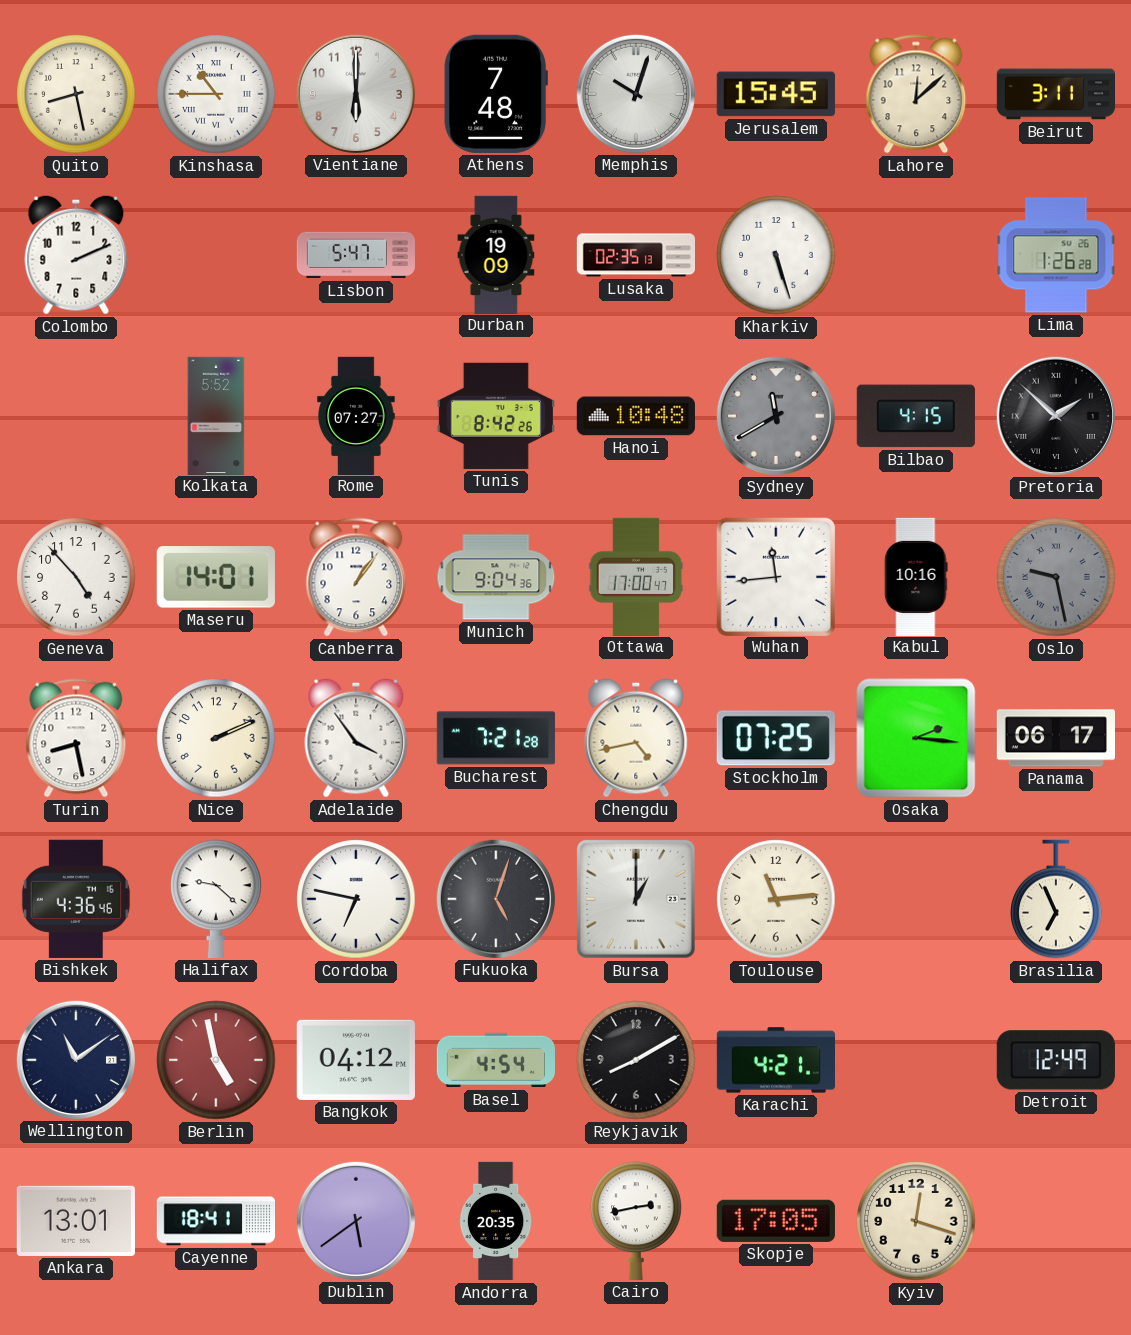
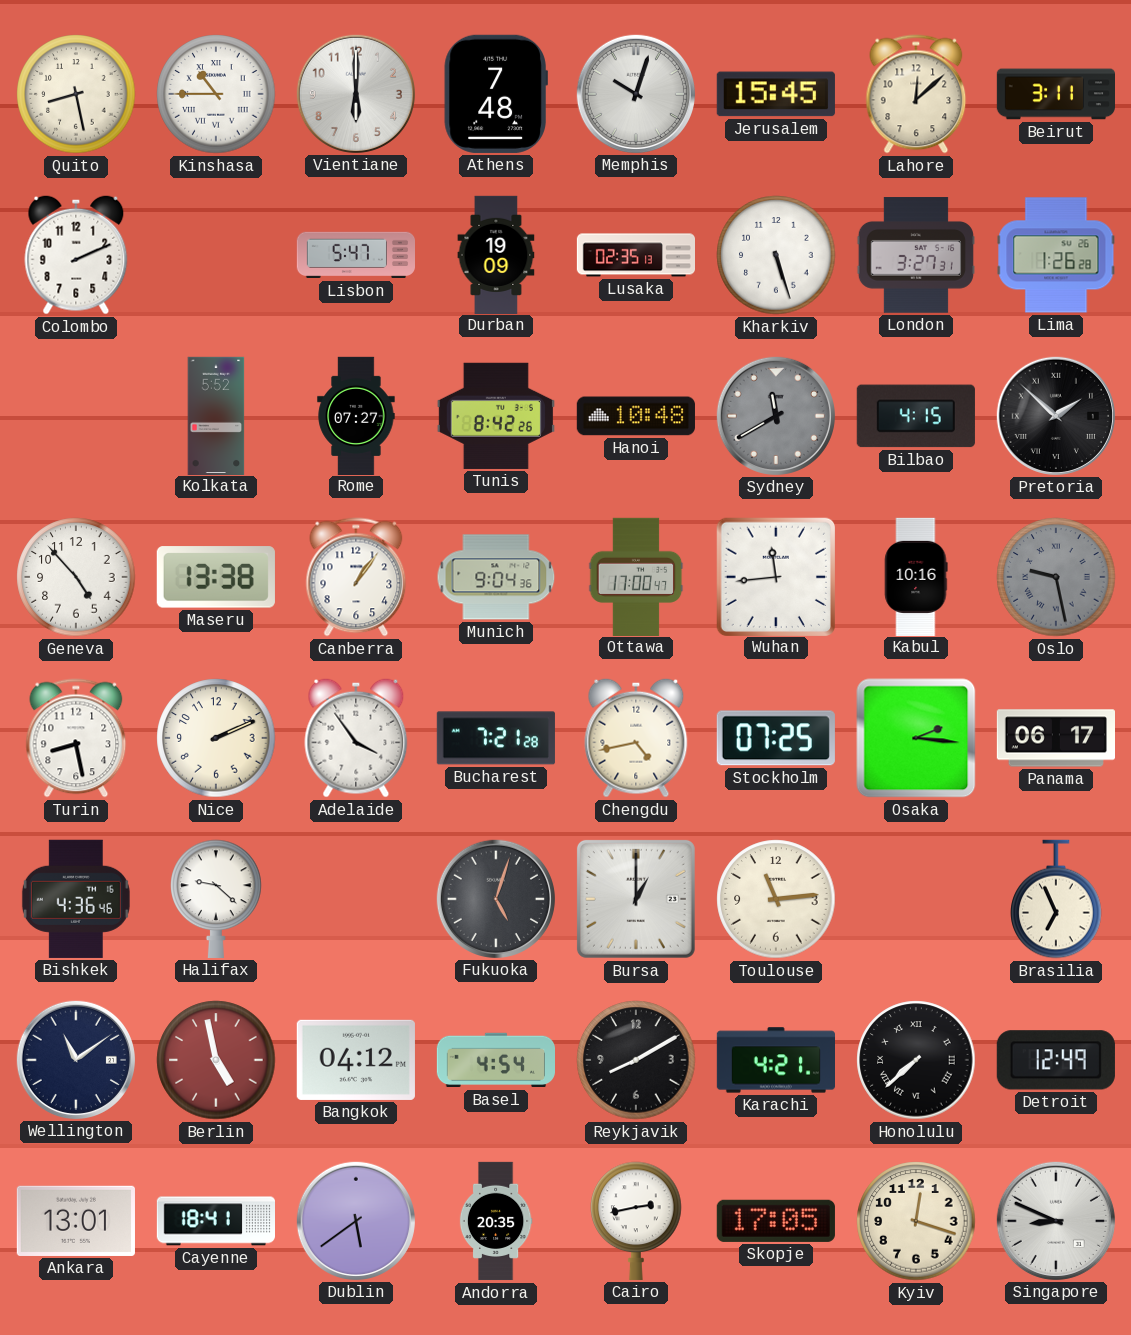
London: none -> 3:27 (916, 255)
Maseru: 14:01 -> 13:38 (216, 577)
Cordoba: 6:47 -> none (356, 899)
Honolulu: none -> 7:38 (916, 1060)
Singapore: none -> 8:49 (1056, 1221)
